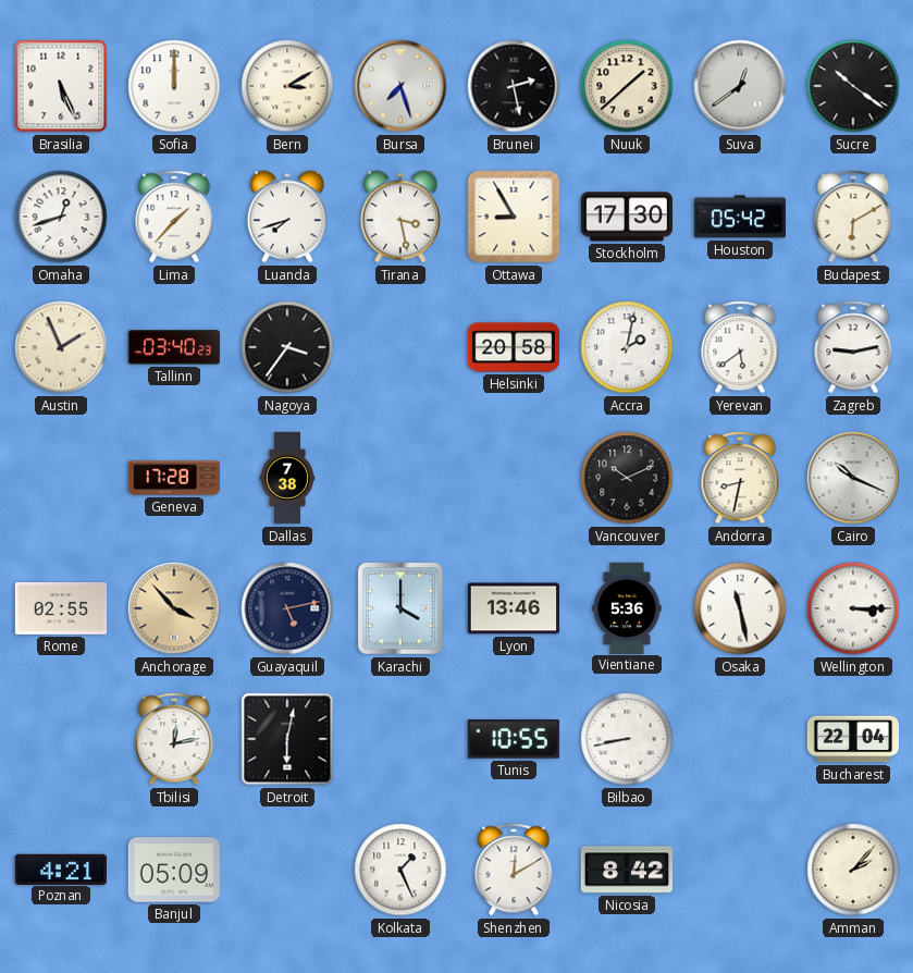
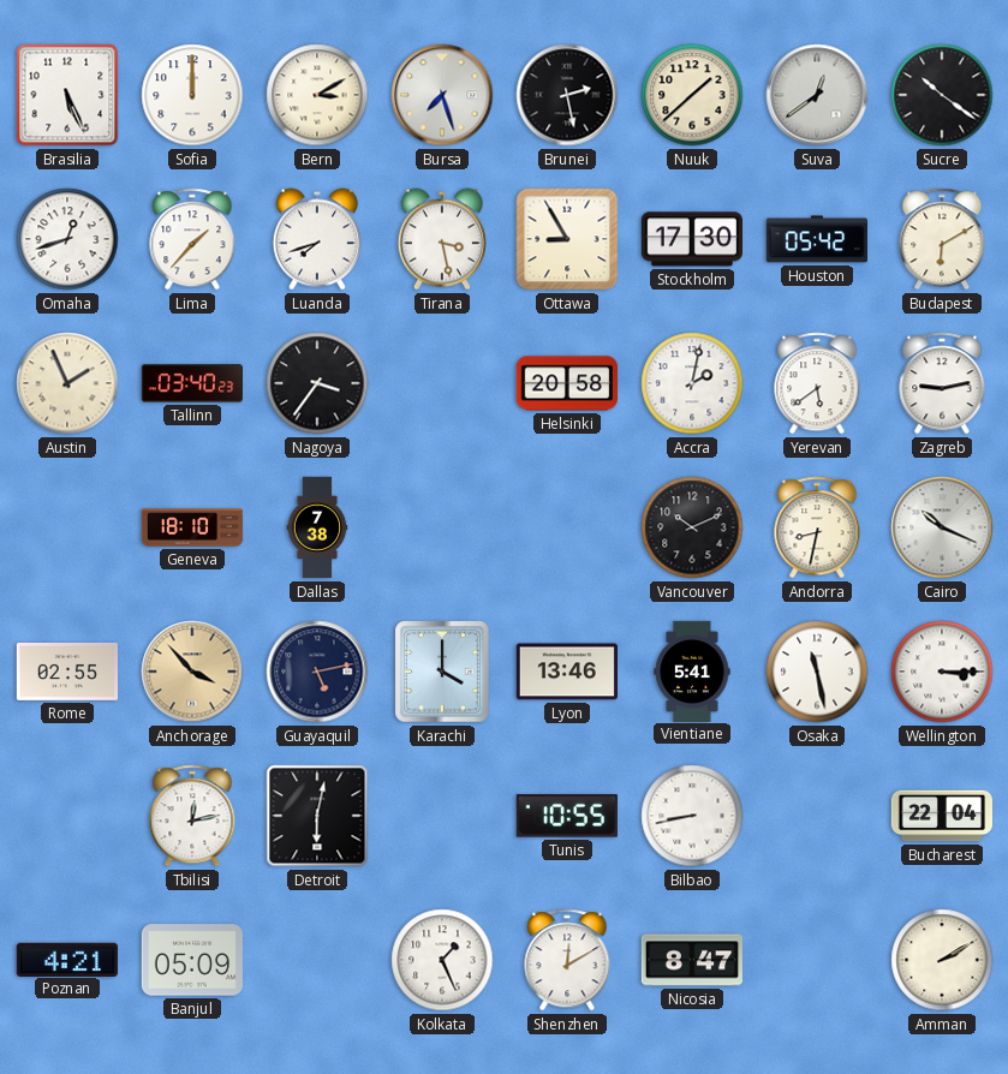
Geneva: 17:28 -> 18:10 (192, 527)
Vientiane: 5:36 -> 5:41 (692, 670)
Nicosia: 8:42 -> 8:47 (691, 960)
Amman: 2:07 -> 2:10 (942, 960)
